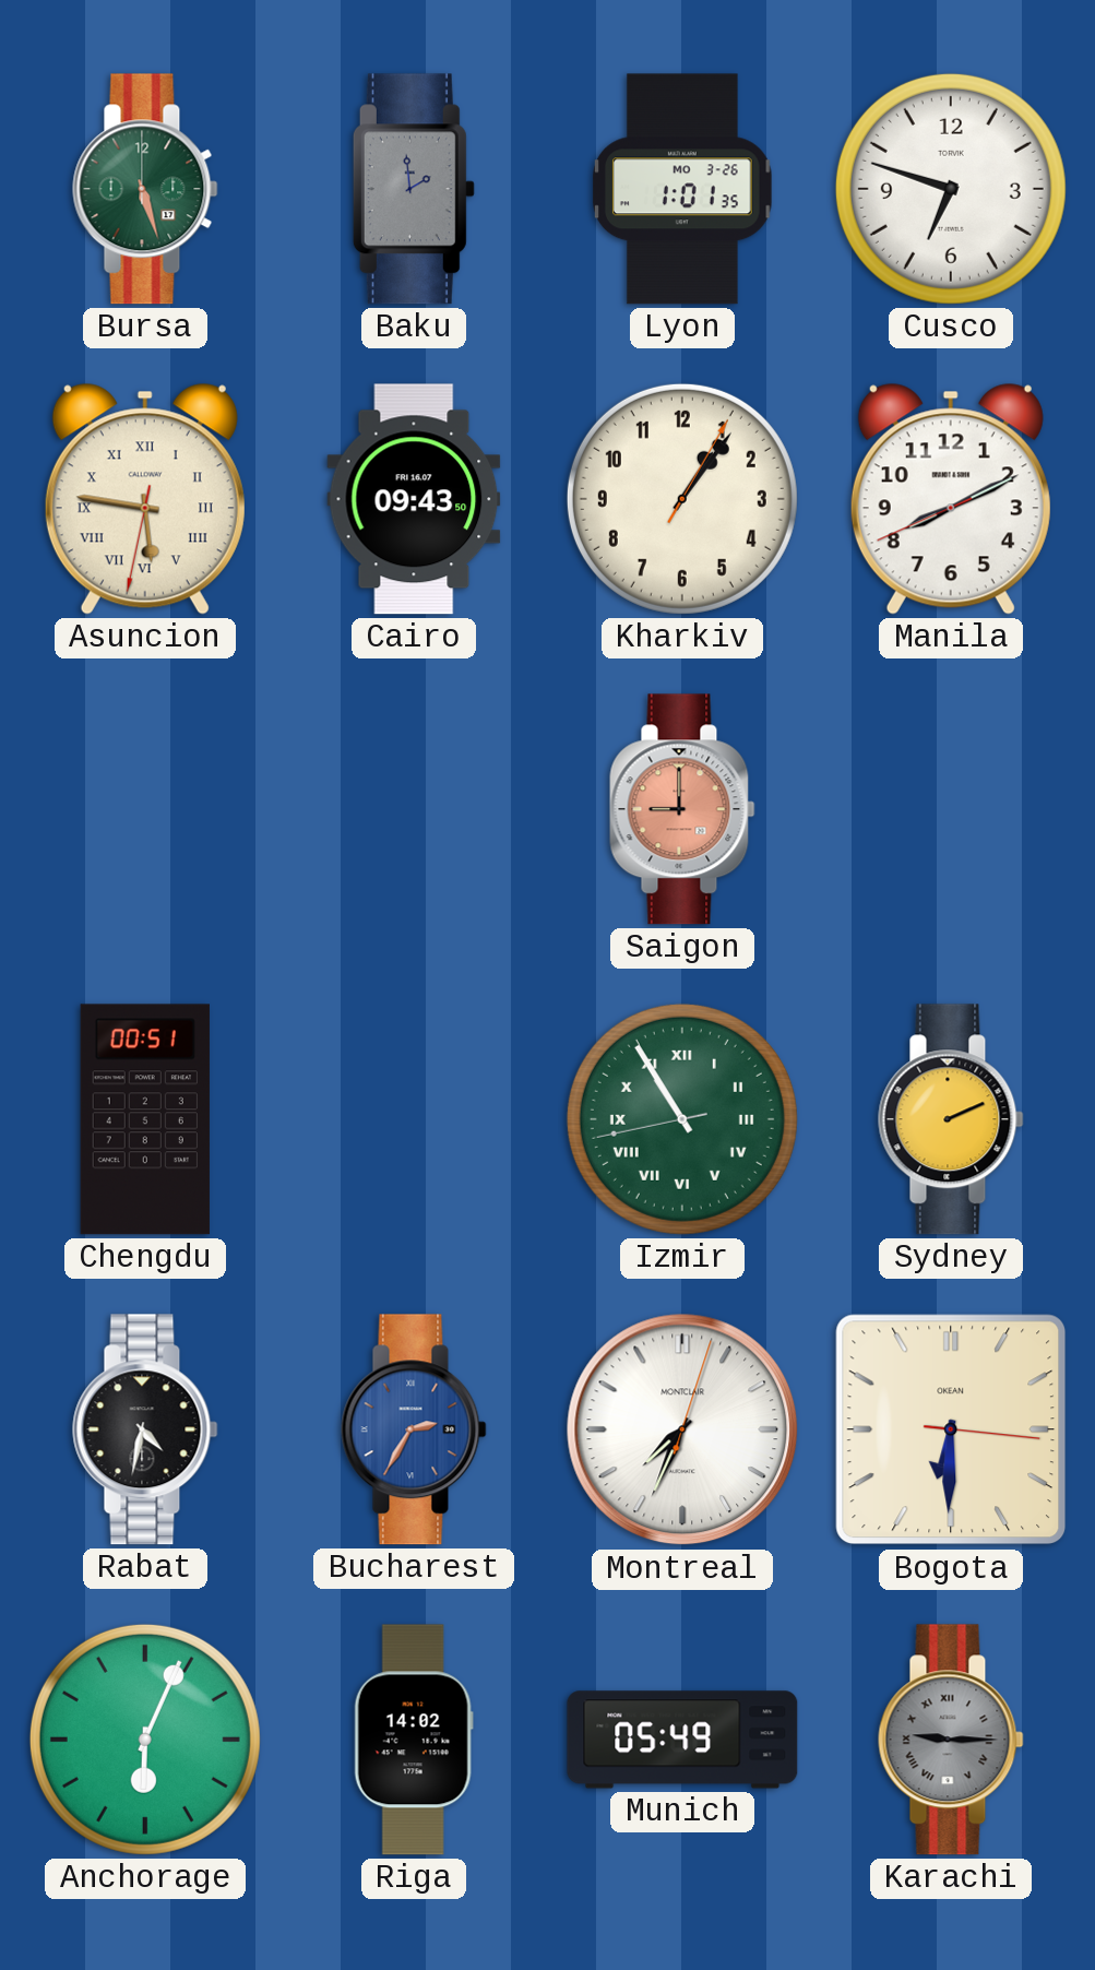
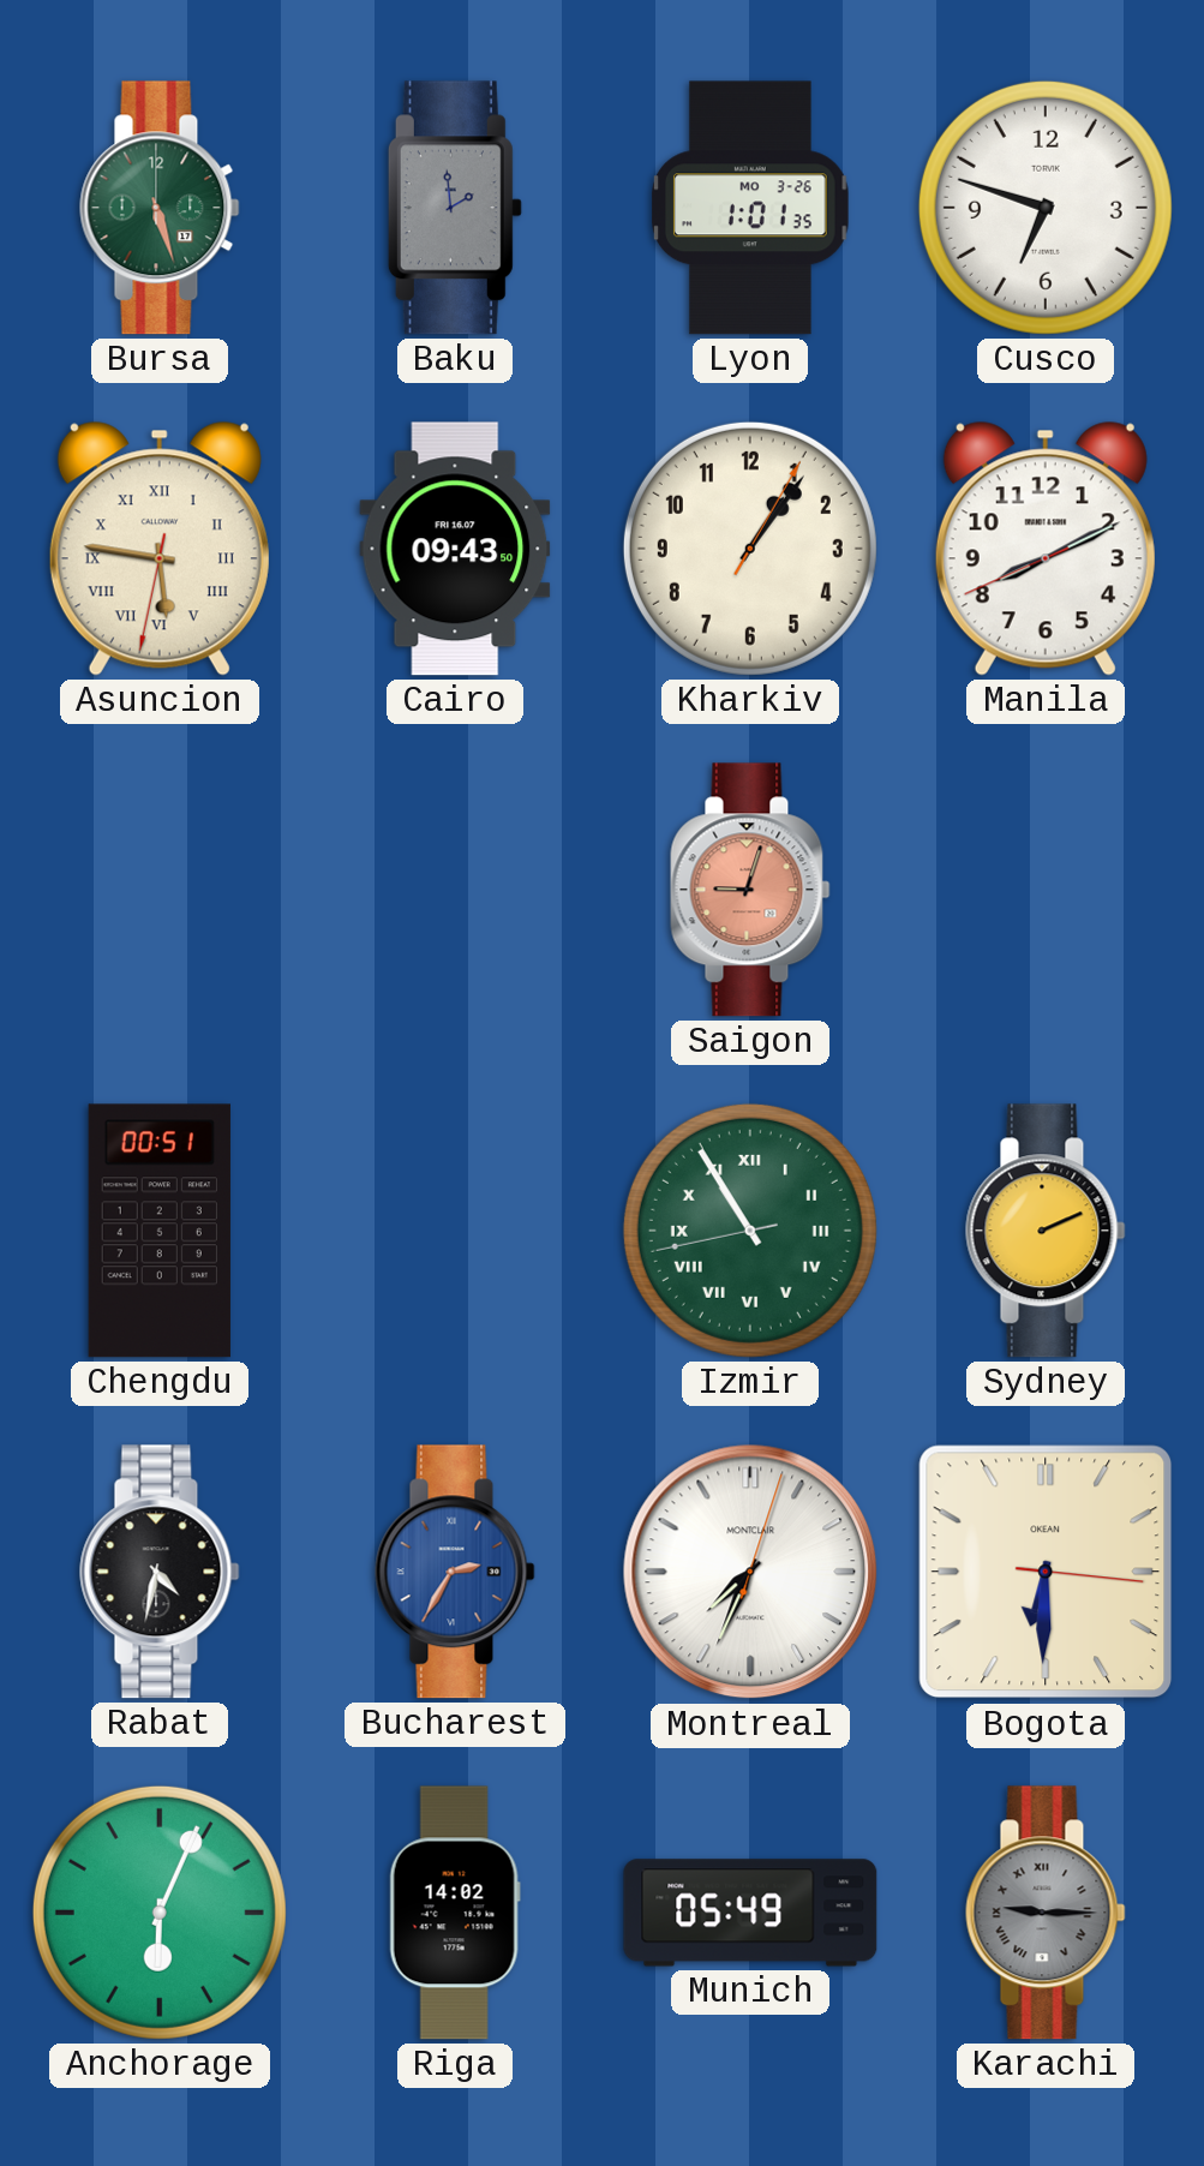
Saigon: 9:00 -> 9:03 (750, 890)
